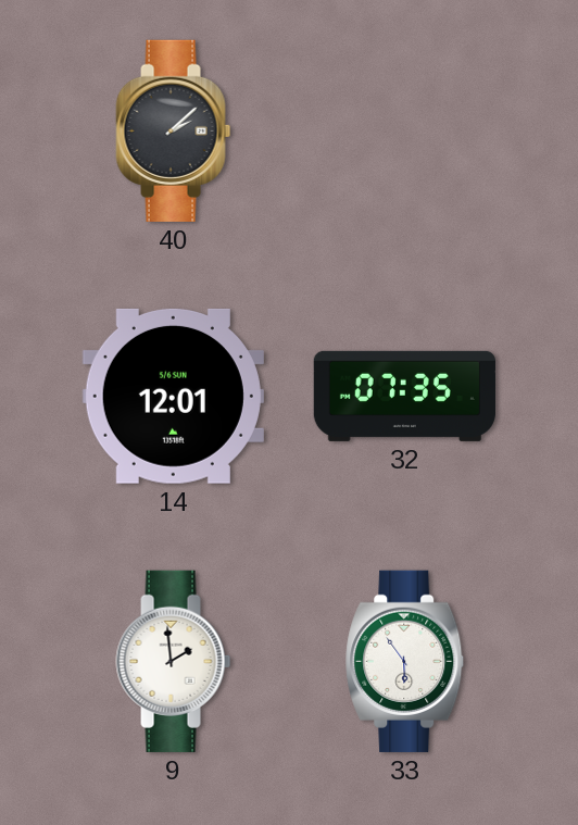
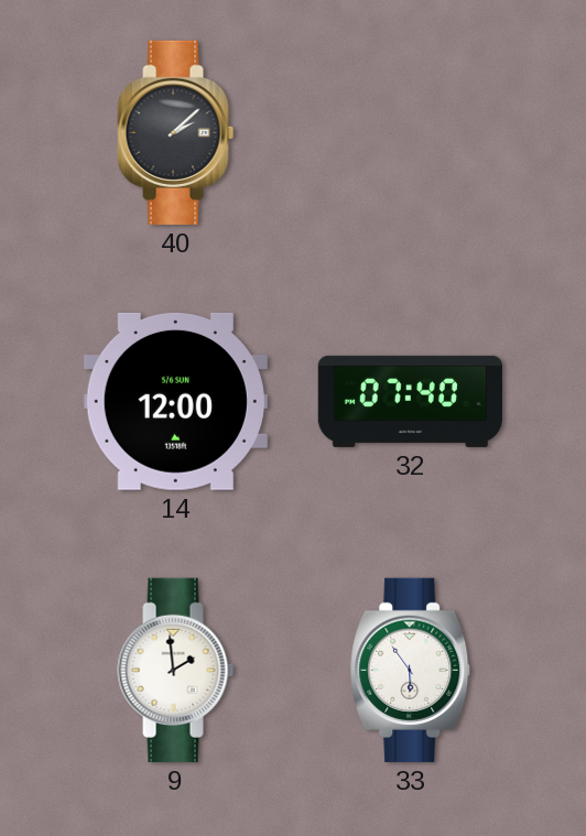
14: 12:01 -> 12:00 (175, 401)
32: 07:35 -> 07:40 (410, 401)
